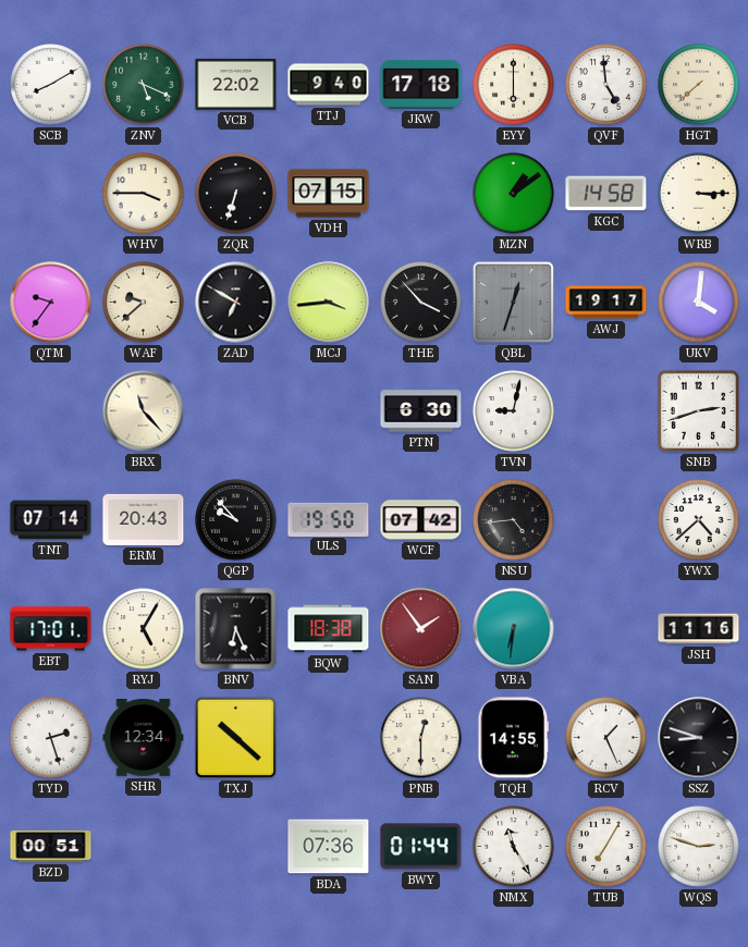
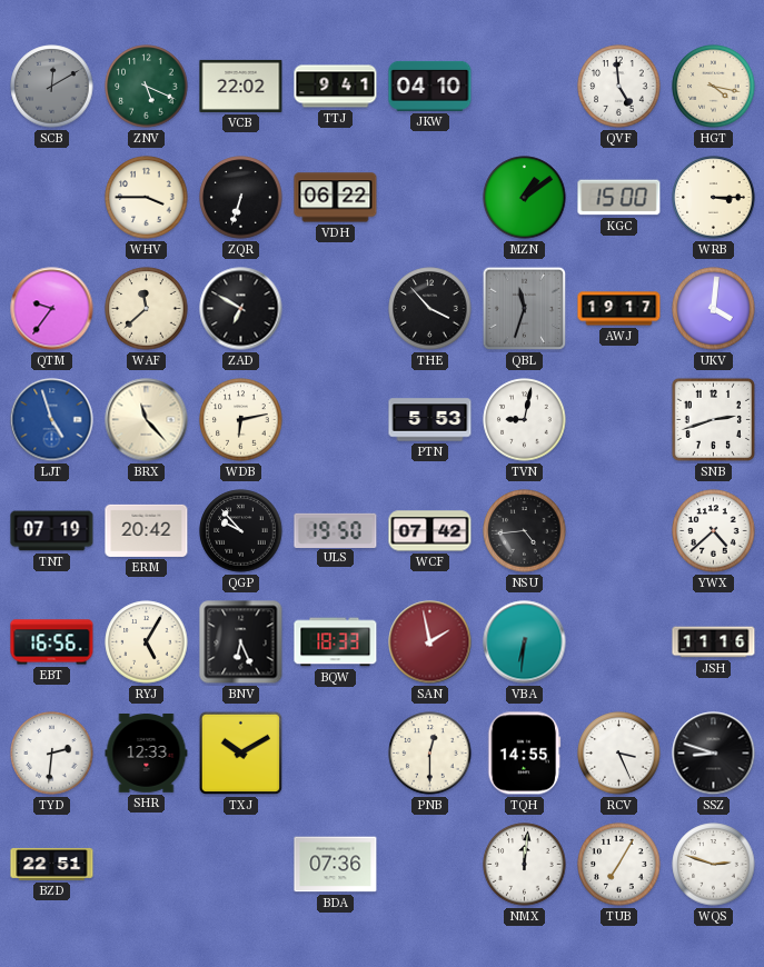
SCB: 8:10 -> 12:10 (52, 87)
SCB dial: white -> grey (52, 87)
TTJ: 9:40 -> 9:41 (336, 87)
JKW: 17:18 -> 04:10 (430, 86)
EYY: 6:00 -> none (514, 85)
HGT: 7:38 -> 4:17 (714, 87)
VDH: 07:15 -> 06:22 (336, 198)
KGC: 14:58 -> 15:00 (619, 198)
WAF: 9:38 -> 11:38 (147, 309)
MCJ: 3:44 -> none (329, 303)
QBL: 12:33 -> 11:33 (525, 309)
LJT: none -> 4:57 (52, 420)
WDB: none -> 6:13 (241, 420)
PTN: 6:30 -> 5:53 (430, 420)
TNT: 07:14 -> 07:19 (52, 531)
ERM: 20:43 -> 20:42 (147, 530)
EBT: 17:01 -> 16:56 (52, 642)
BQW: 18:38 -> 18:33 (336, 642)
SAN: 1:54 -> 1:58 (430, 642)
TYD: 2:27 -> 2:31 (52, 754)
SHR: 12:34 -> 12:33 (147, 752)
TXJ: 10:22 -> 10:10 (241, 754)
RCV: 1:26 -> 3:26 (619, 754)
BZD: 00:51 -> 22:51 (52, 864)
BWY: 01:44 -> none (421, 847)
NMX: 11:25 -> 12:01 (525, 865)
